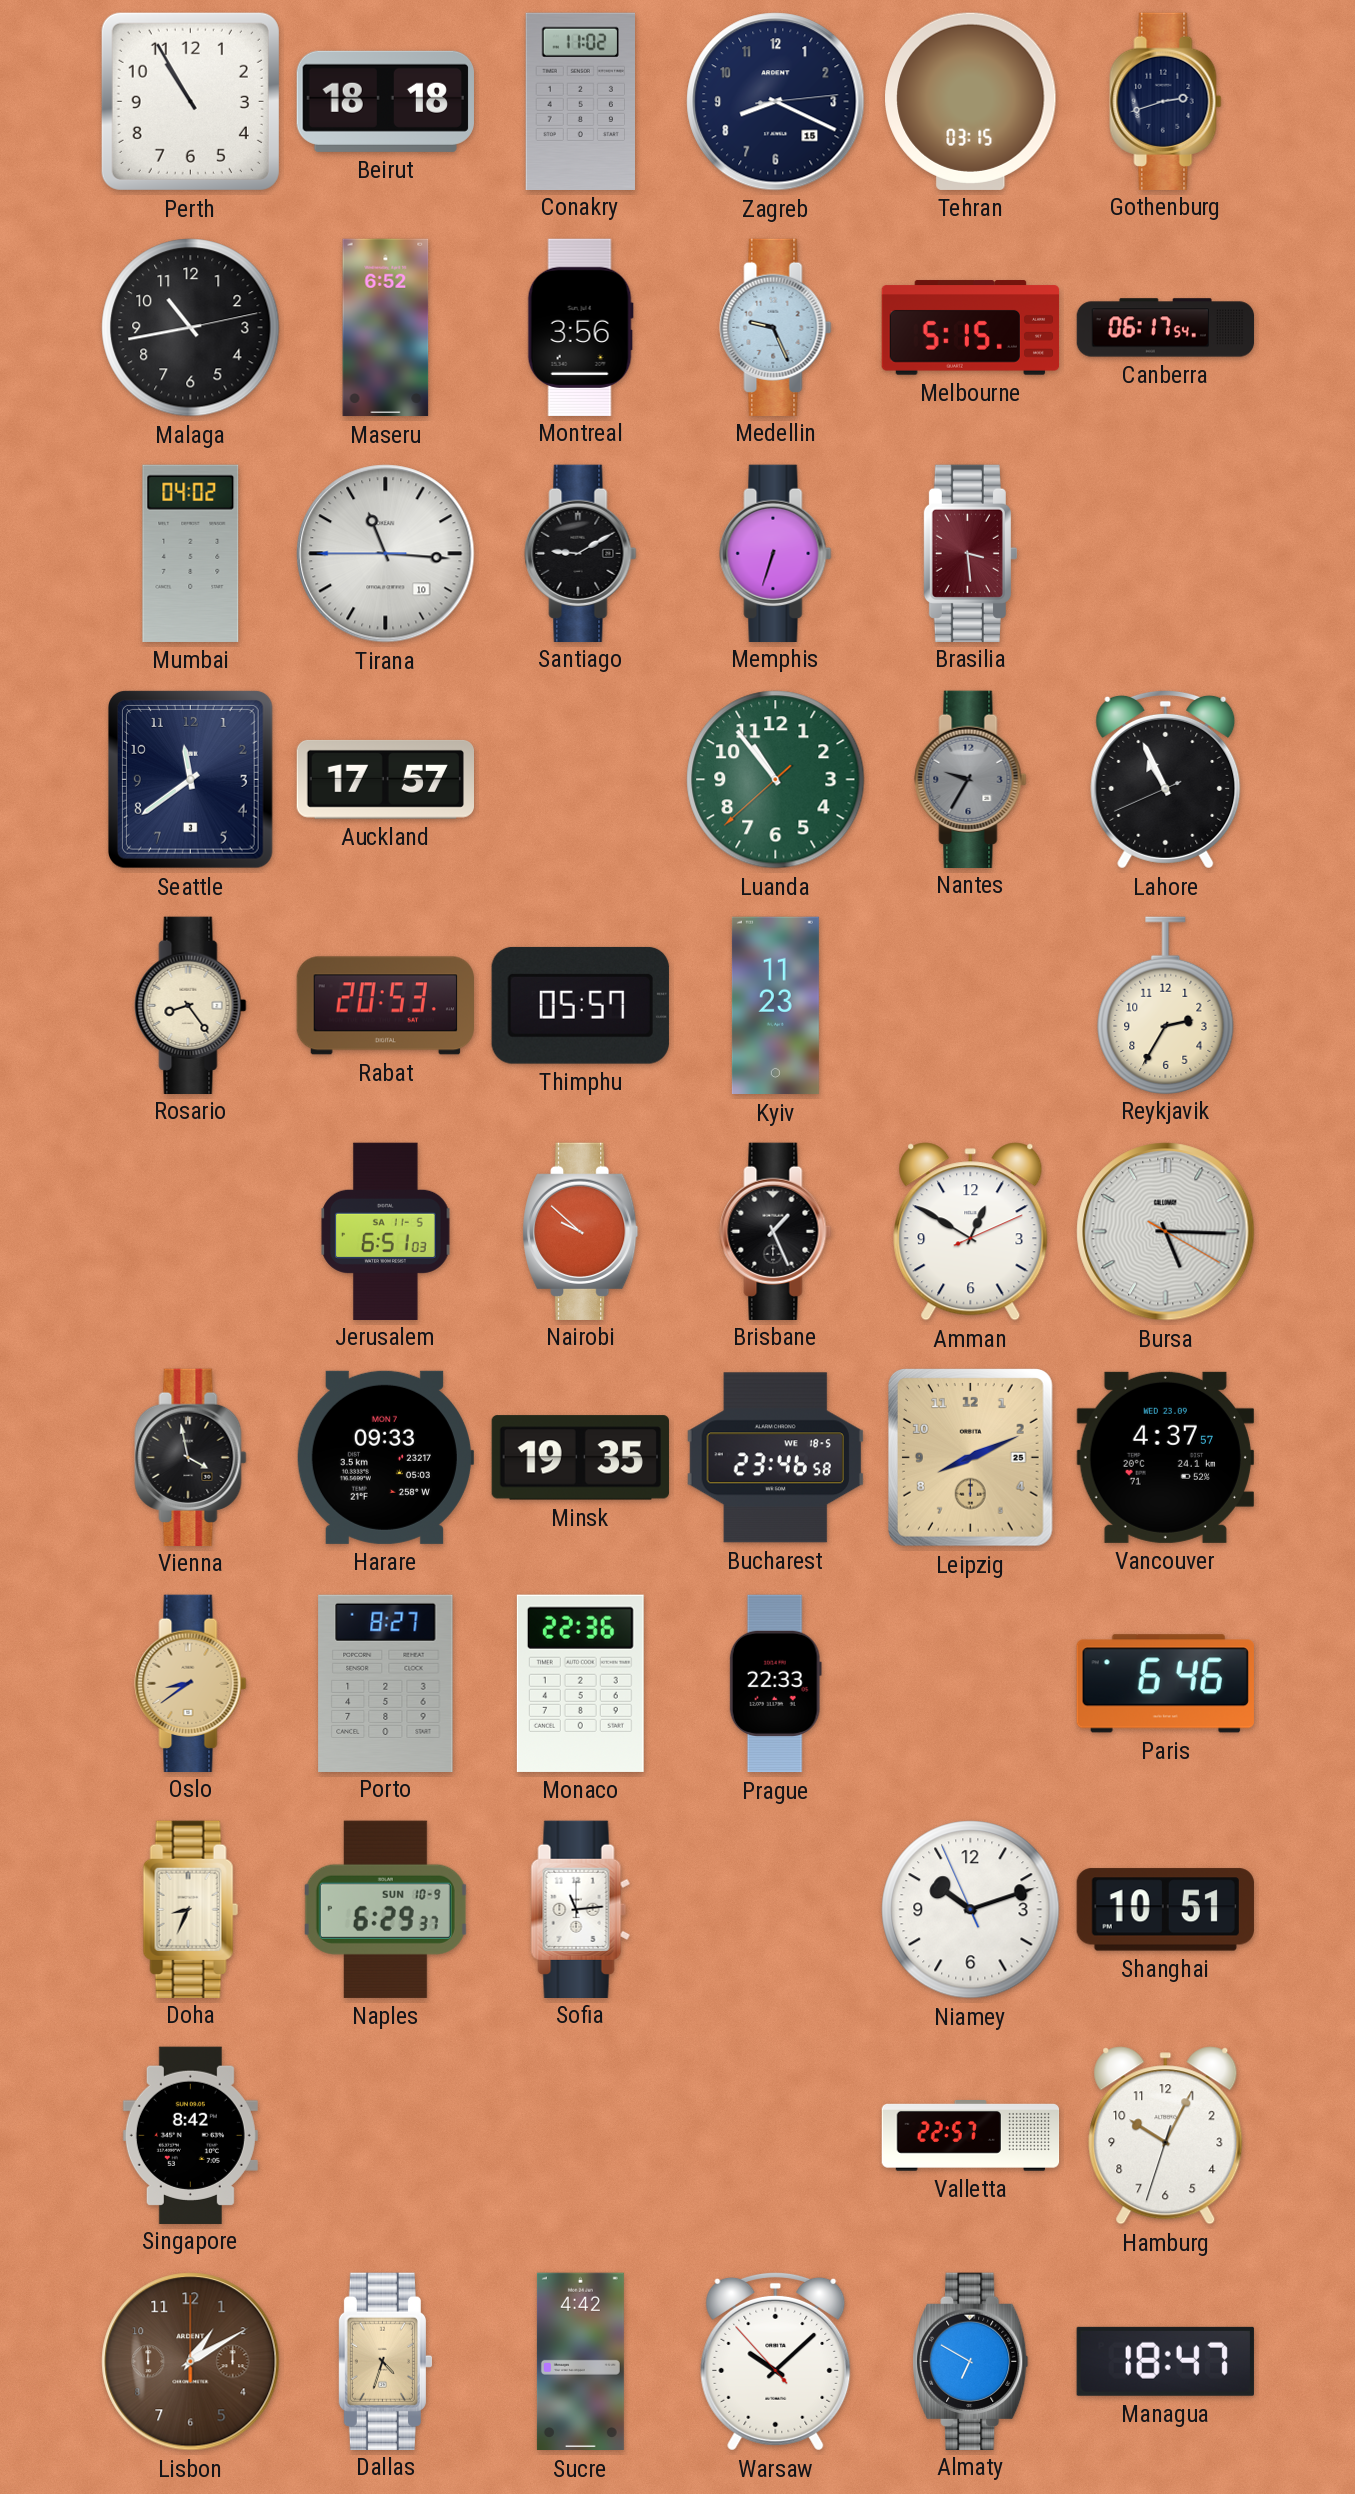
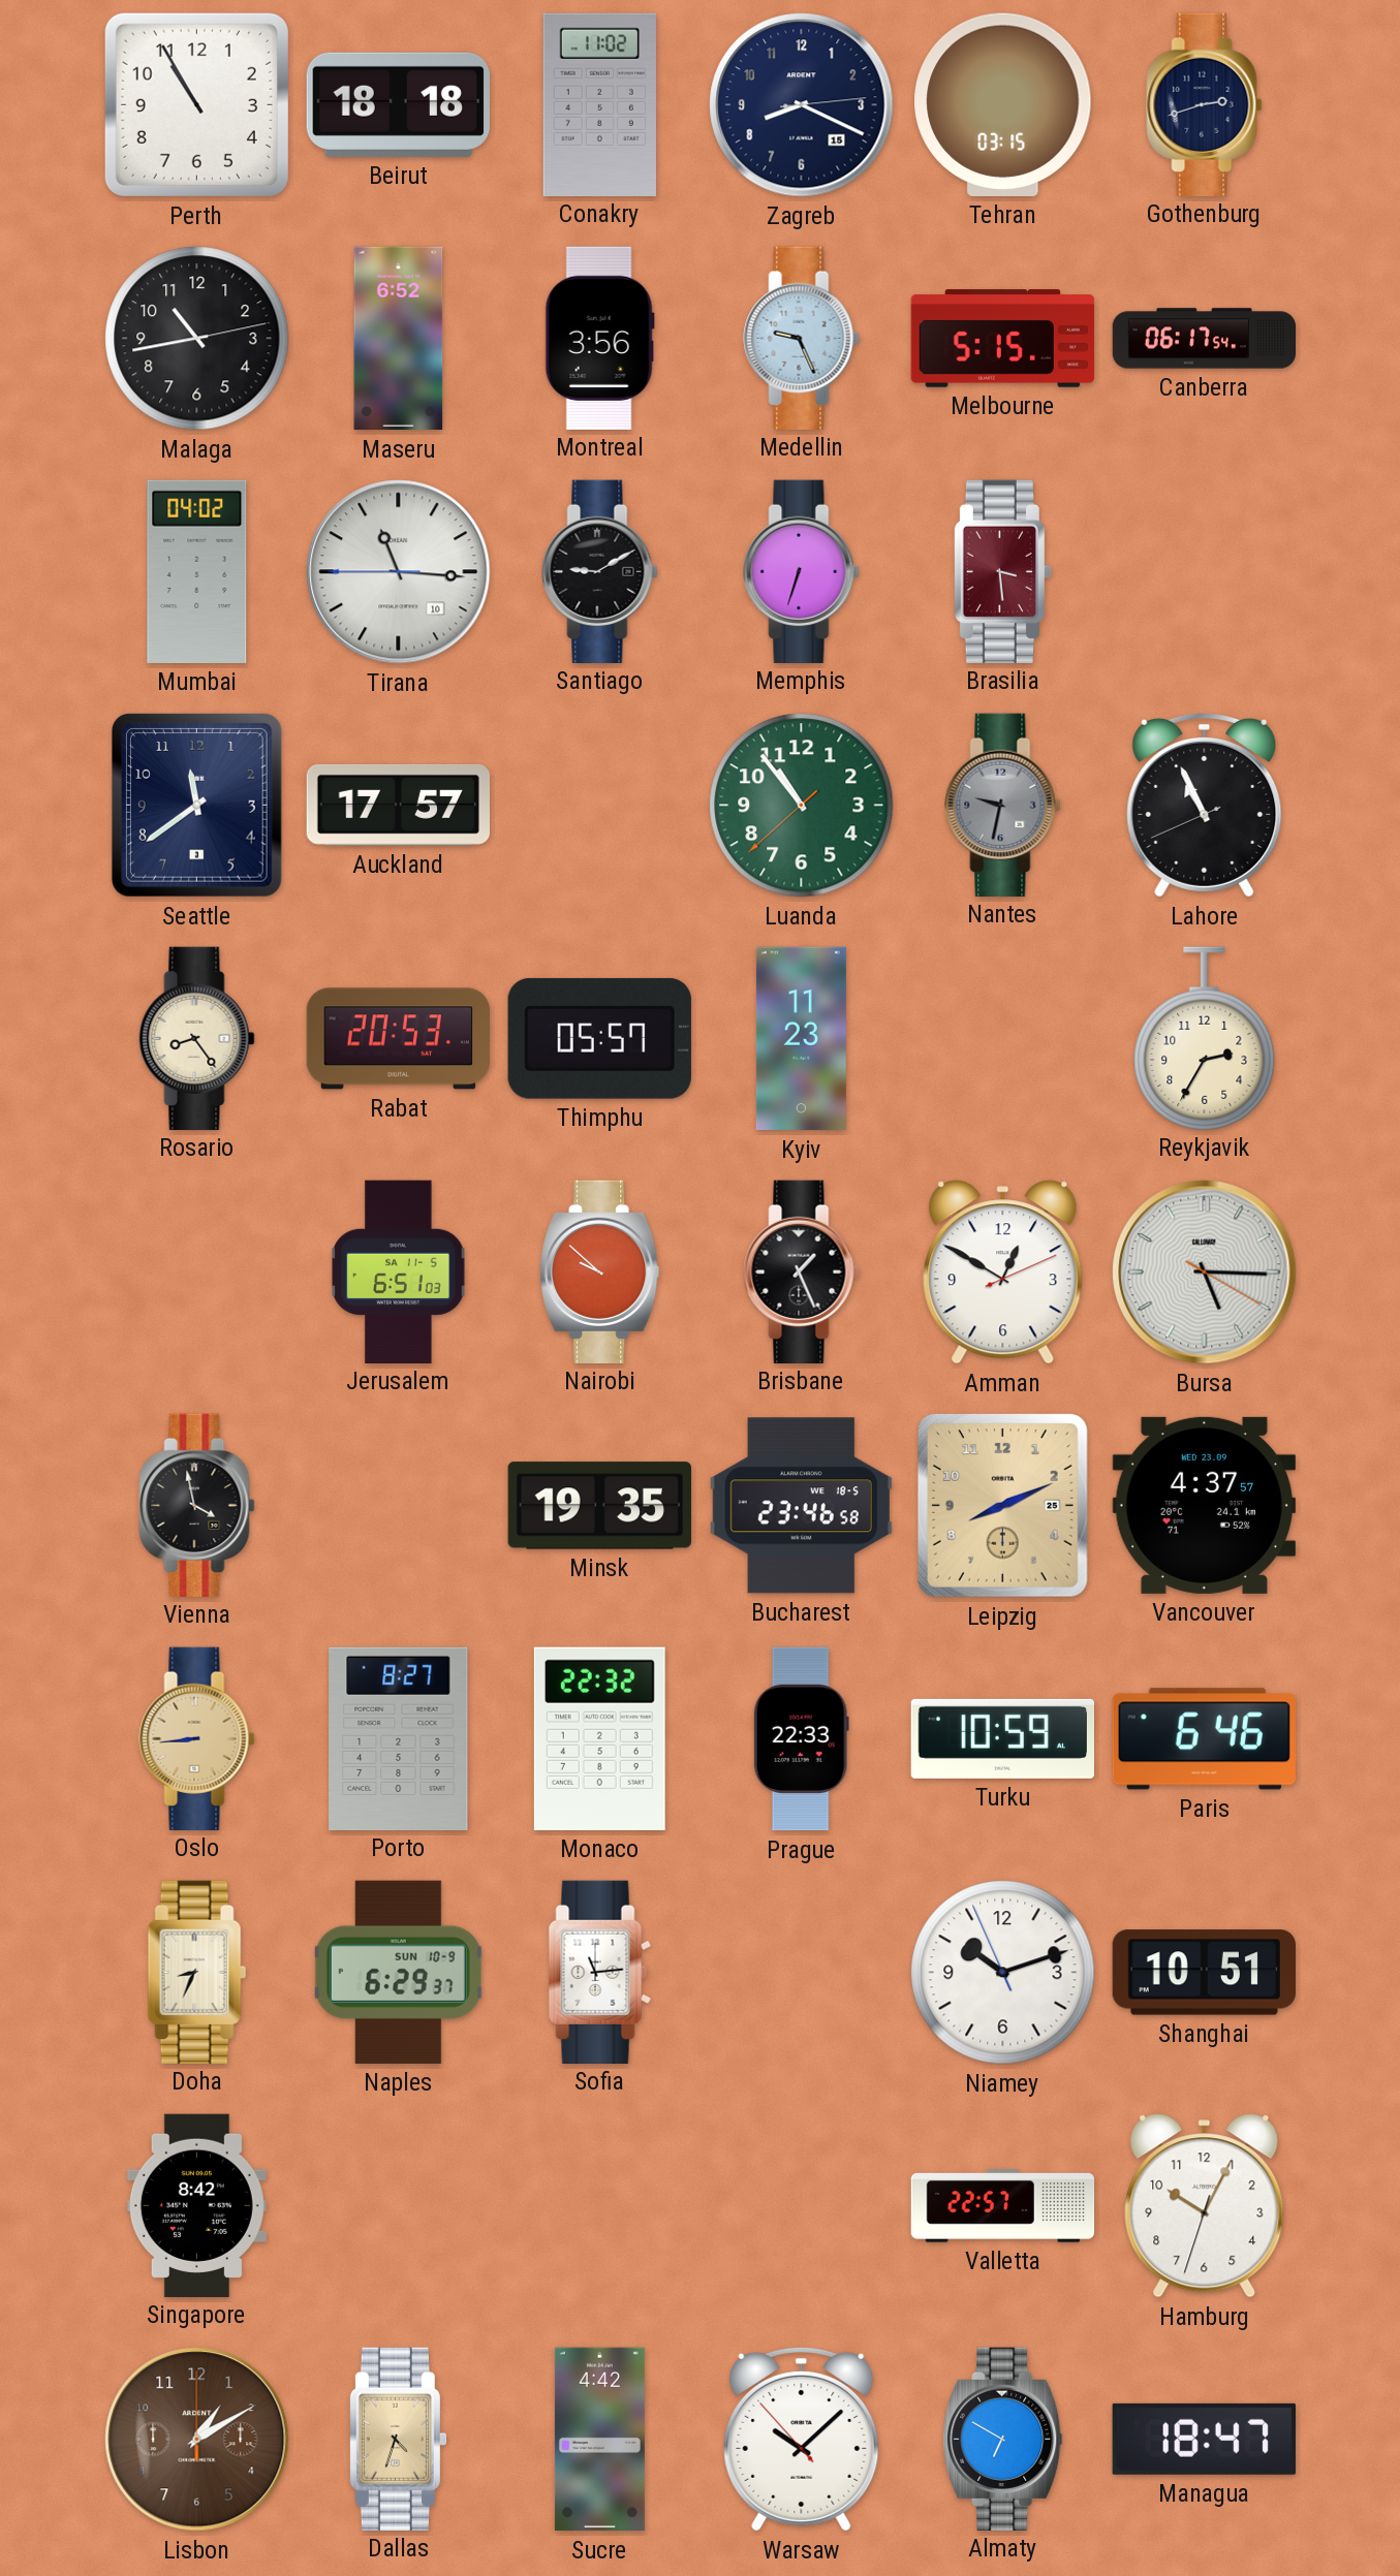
Nantes: 9:35 -> 9:32 (1003, 805)
Harare: 09:33 -> none (385, 1457)
Oslo: 8:39 -> 8:44 (197, 1738)
Monaco: 22:36 -> 22:32 (599, 1738)
Turku: none -> 10:59 (1002, 1738)
